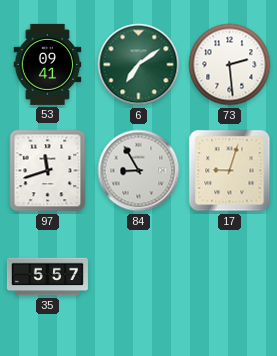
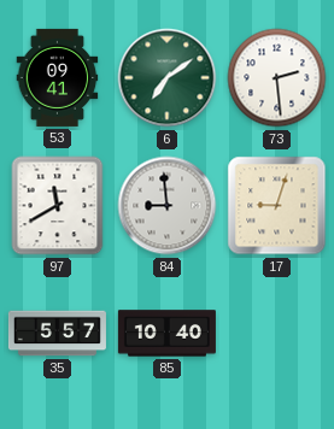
97: 11:42 -> 11:40 (58, 206)
84: 8:55 -> 8:59 (168, 206)
85: none -> 10:40 (166, 334)
